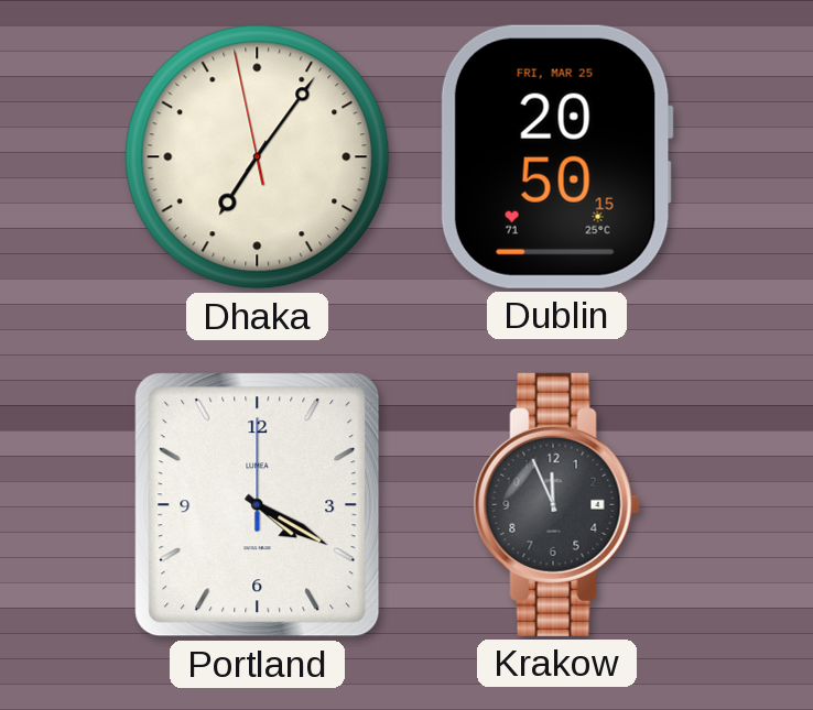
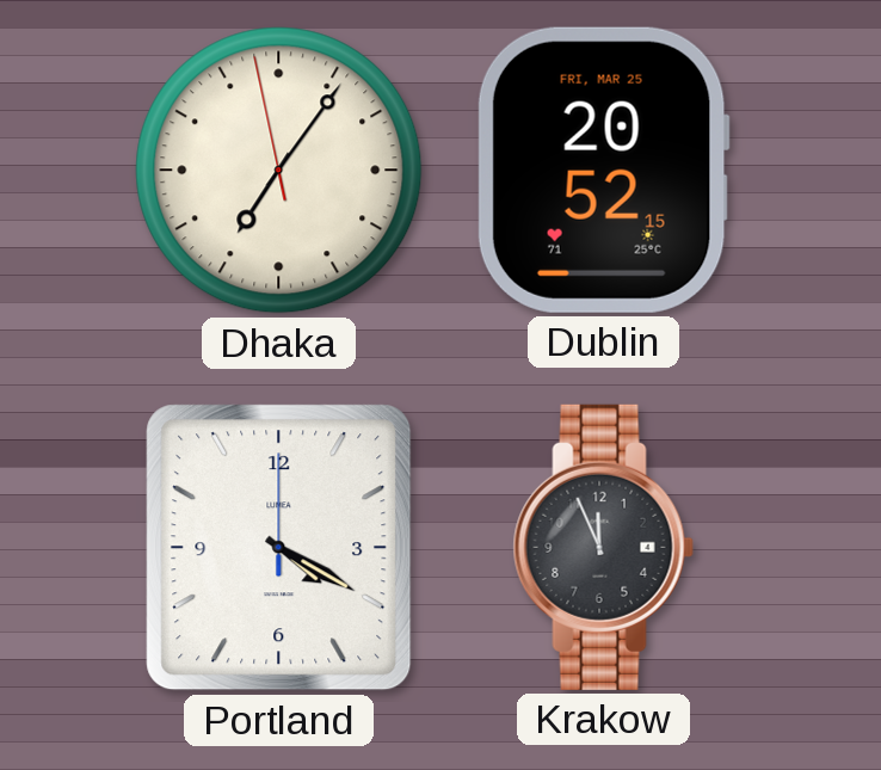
Dublin: 20:50 -> 20:52 (603, 170)
